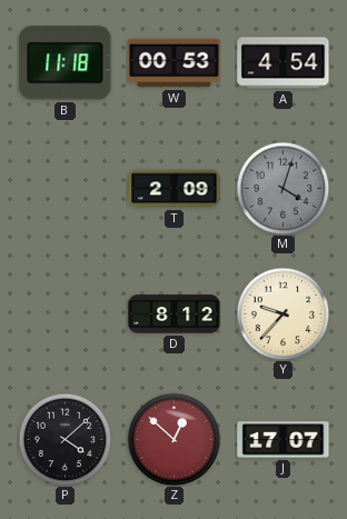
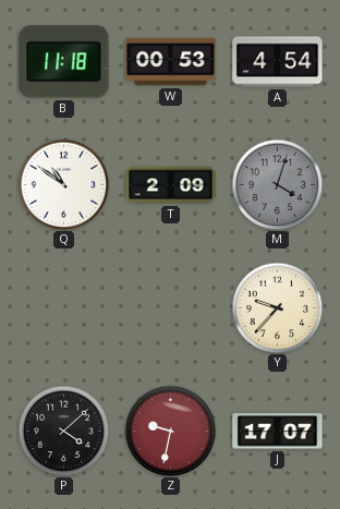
Q: none -> 10:51 (63, 184)
D: 8:12 -> none (175, 315)
Z: 12:52 -> 9:32 (170, 431)
